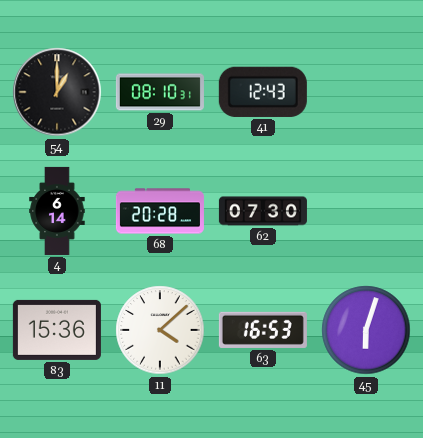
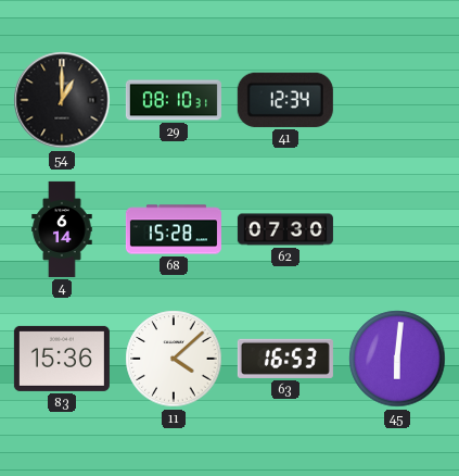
41: 12:43 -> 12:34 (285, 100)
68: 20:28 -> 15:28 (174, 229)
45: 6:03 -> 6:01 (397, 359)
